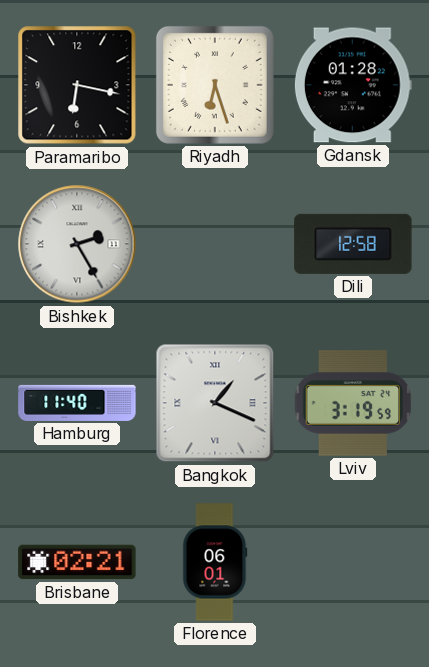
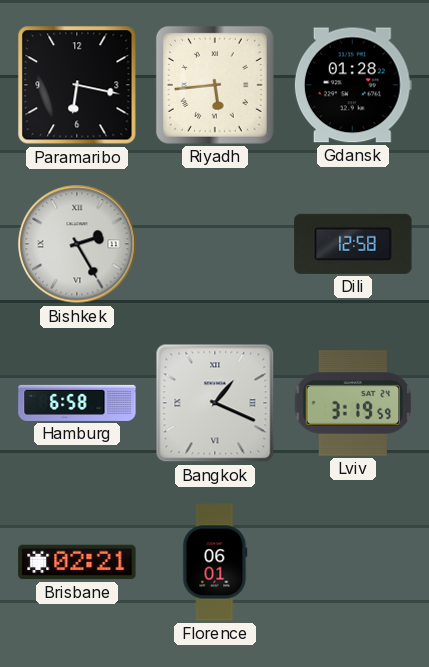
Riyadh: 6:27 -> 5:44 (215, 85)
Hamburg: 11:40 -> 6:58 (77, 403)
